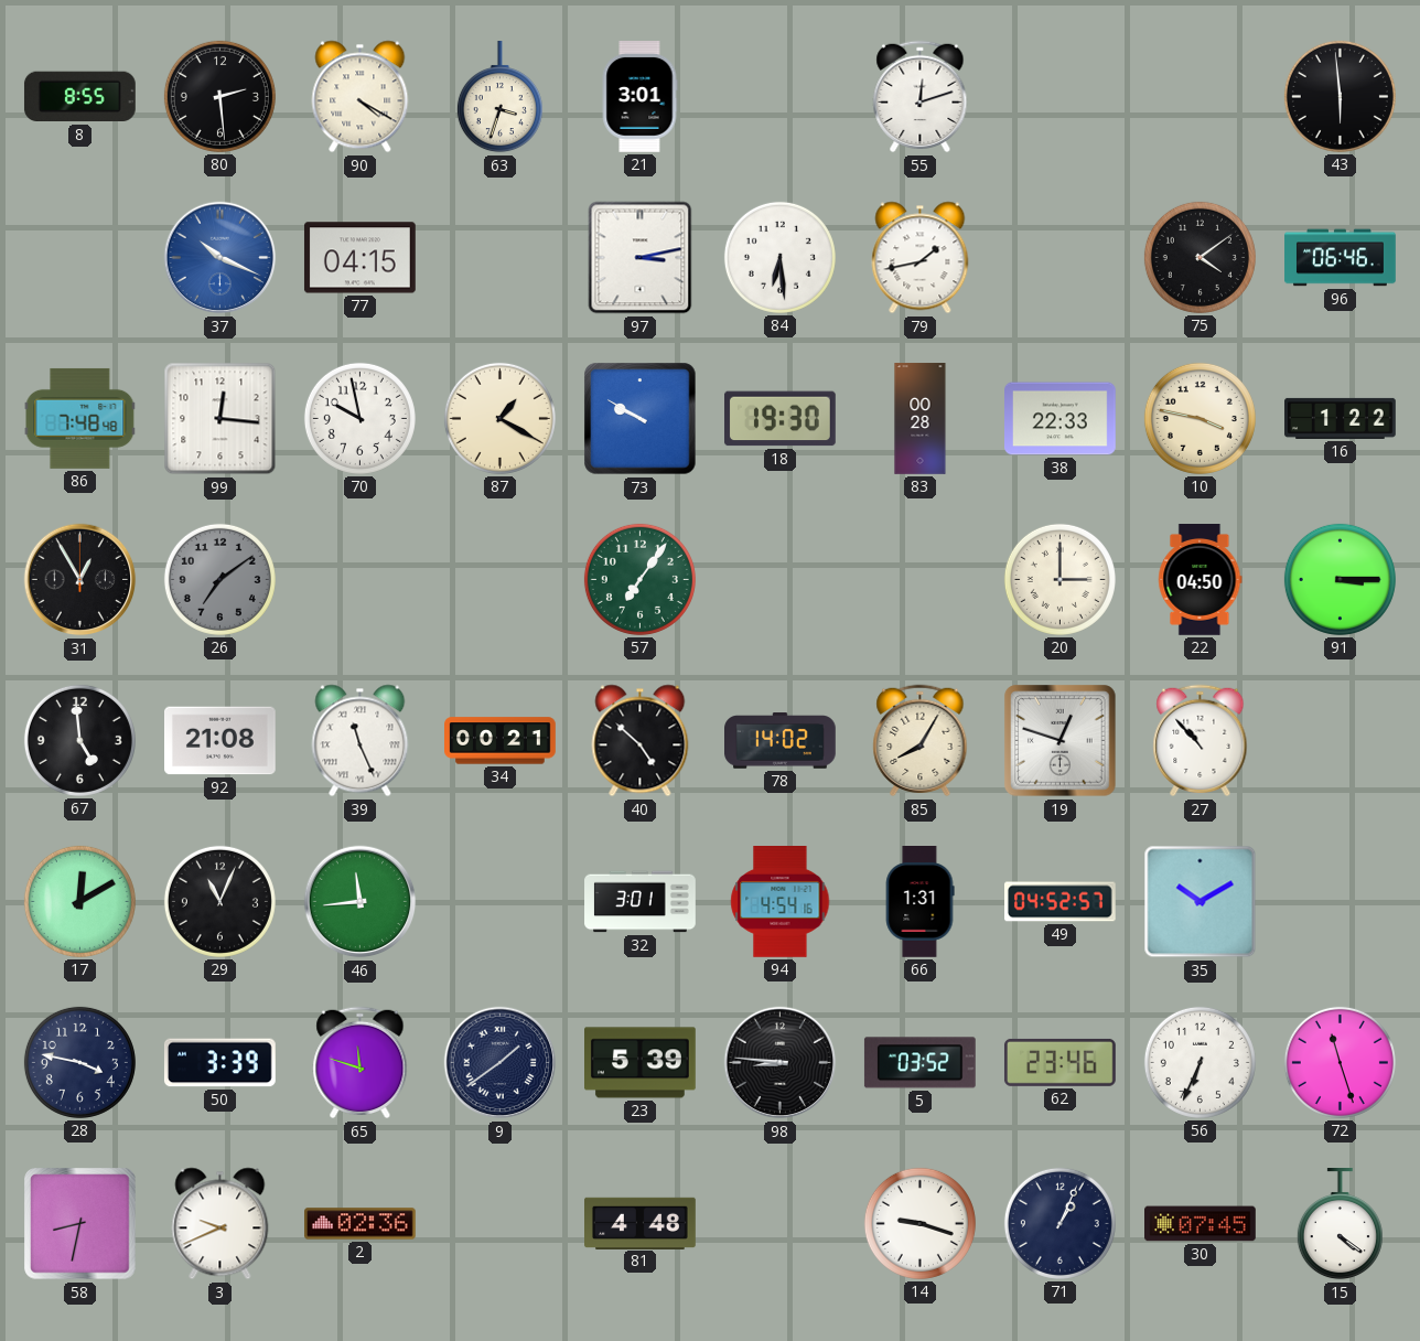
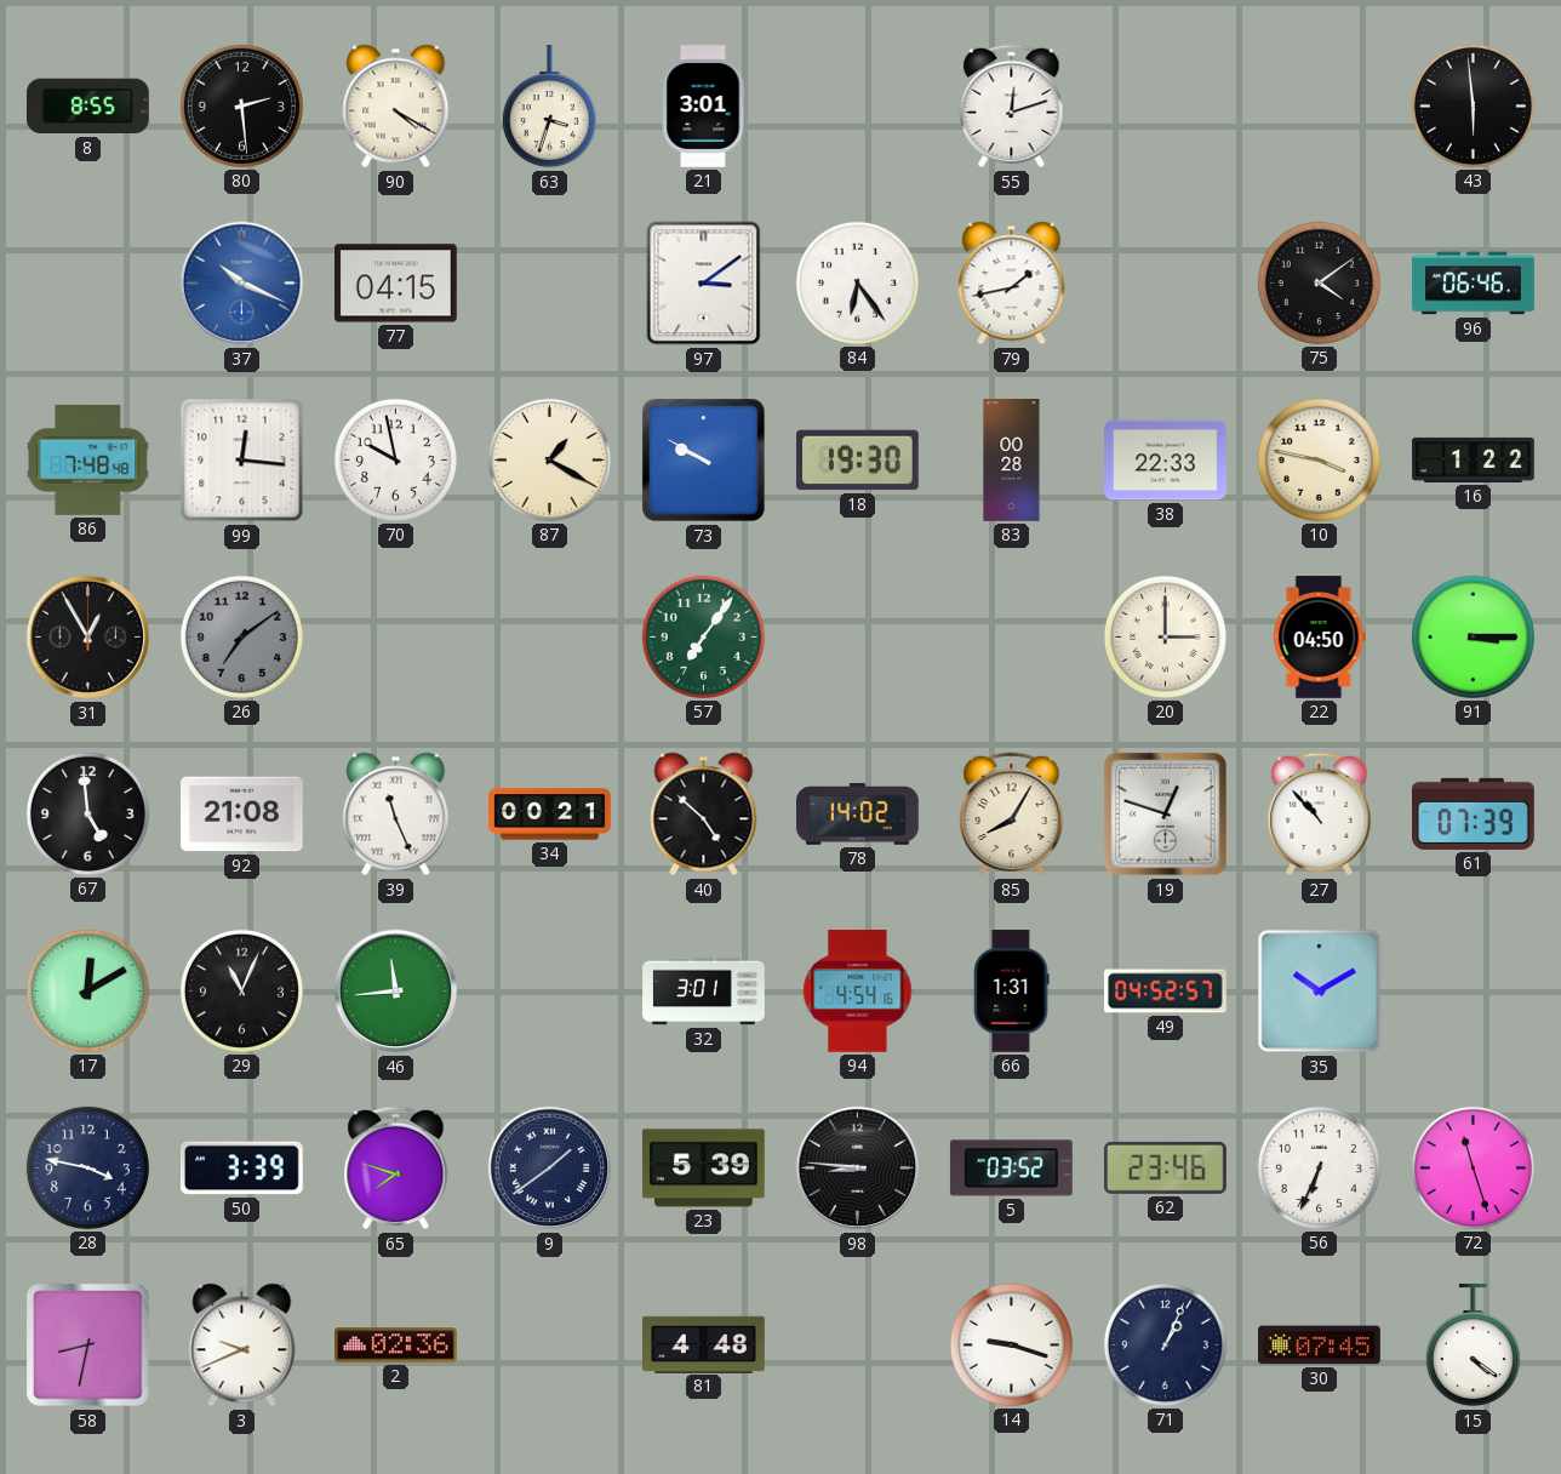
97: 3:13 -> 3:09 (704, 284)
84: 6:29 -> 6:24 (857, 282)
61: none -> 07:39 (1474, 813)
65: 11:48 -> 7:48 (396, 1169)
